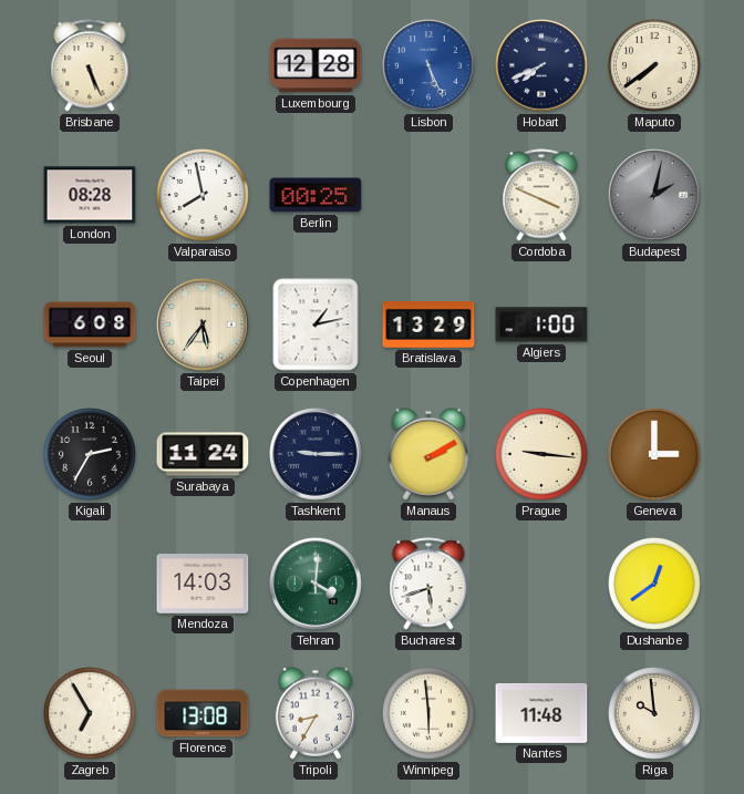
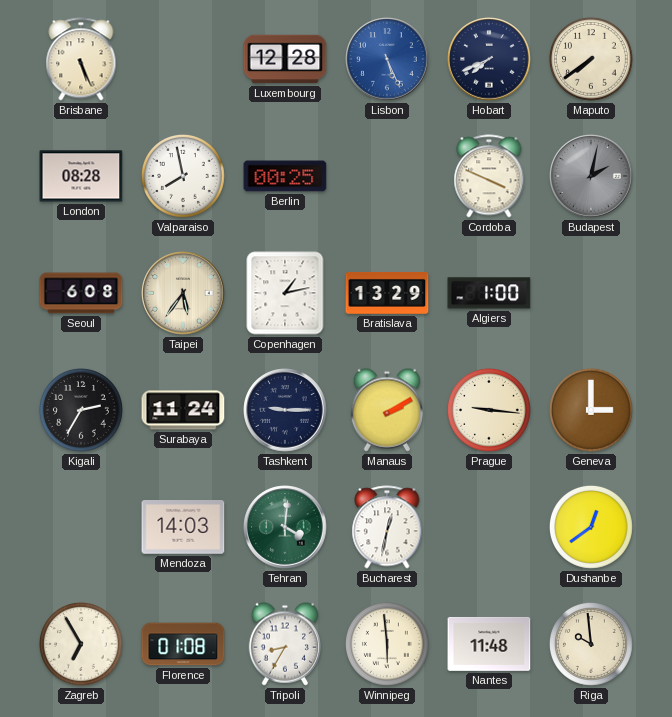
Bucharest: 5:42 -> 12:32 (387, 527)
Florence: 13:08 -> 01:08 (183, 644)
